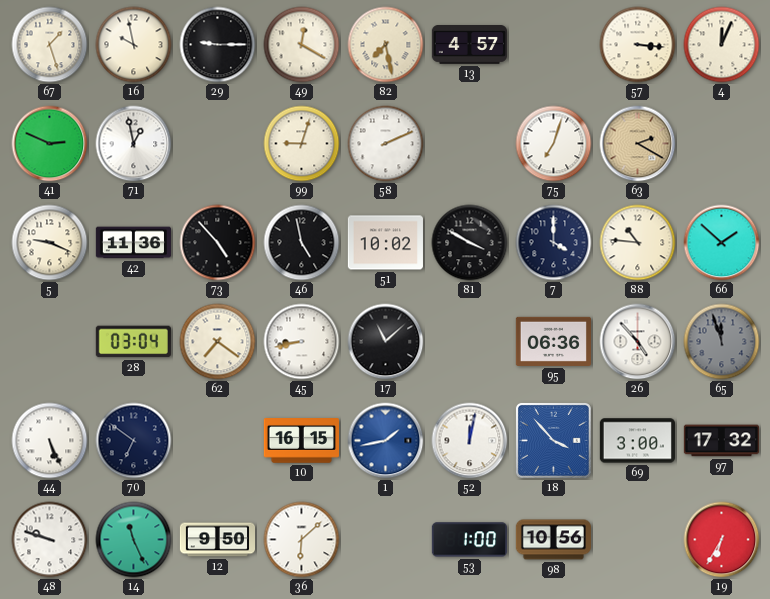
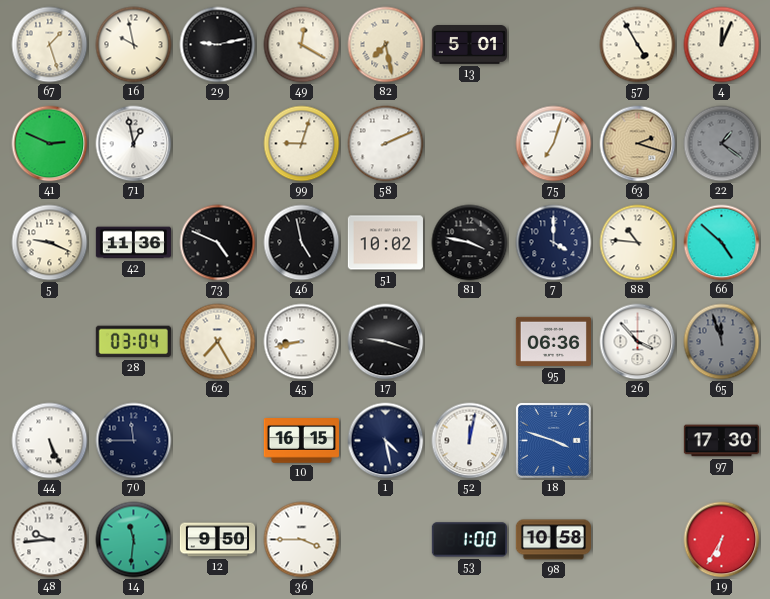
29: 9:15 -> 9:13 (218, 45)
13: 4:57 -> 5:01 (469, 45)
57: 3:16 -> 4:55 (638, 45)
63: 2:20 -> 2:18 (638, 144)
22: none -> 1:21 (722, 144)
73: 4:53 -> 4:49 (218, 243)
81: 3:50 -> 3:47 (470, 243)
66: 1:52 -> 4:52 (722, 243)
62: 7:21 -> 7:25 (218, 342)
17: 11:08 -> 9:18 (386, 342)
26: 4:53 -> 3:53 (638, 342)
70: 6:51 -> 11:45 (134, 441)
1: 1:43 -> 4:28 (386, 441)
1 dial: blue -> navy (386, 441)
18: 3:53 -> 3:48 (553, 440)
69: 3:00 -> none (637, 441)
97: 17:32 -> 17:30 (721, 441)
48: 9:48 -> 9:44 (50, 540)
14: 11:26 -> 11:31 (134, 540)
36: 6:08 -> 3:45 (302, 540)
98: 10:56 -> 10:58 (553, 540)
